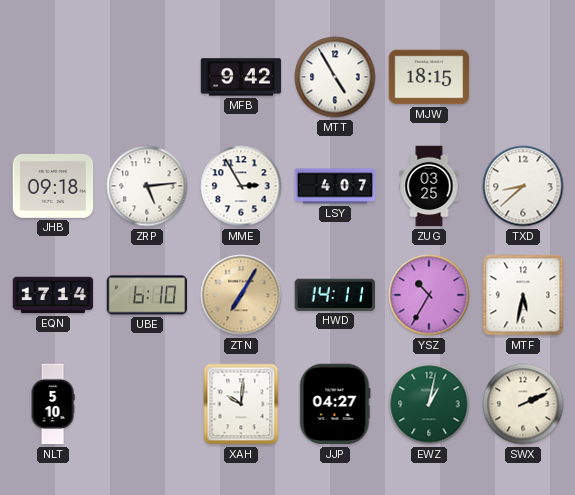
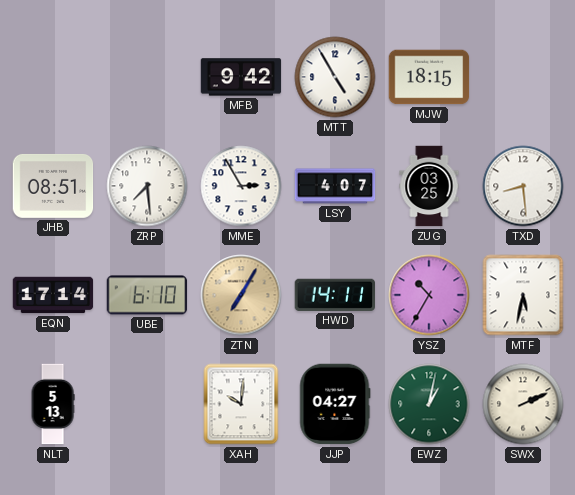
JHB: 09:18 -> 08:51 (53, 186)
ZRP: 5:14 -> 7:29 (147, 186)
TXD: 8:38 -> 8:29 (523, 186)
NLT: 5:10 -> 5:13 (53, 404)
